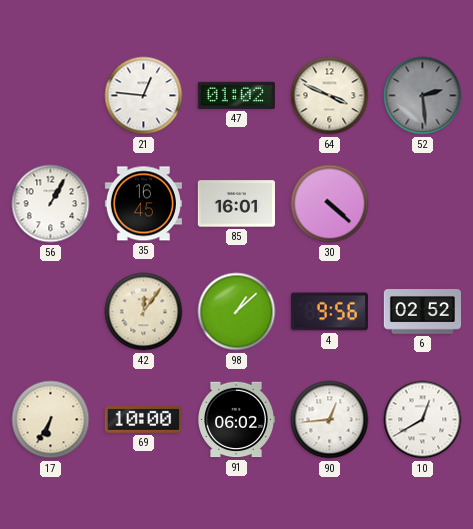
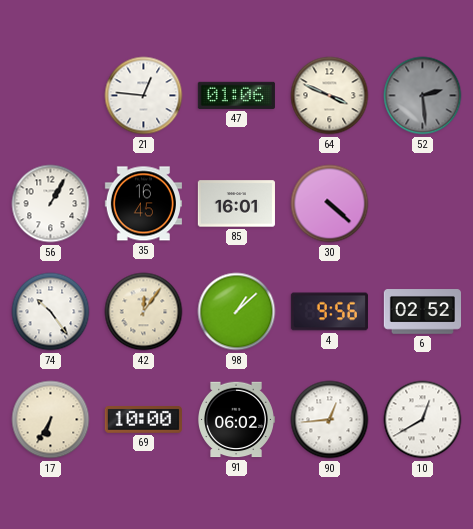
47: 01:02 -> 01:06 (236, 95)
74: none -> 10:24 (51, 312)
